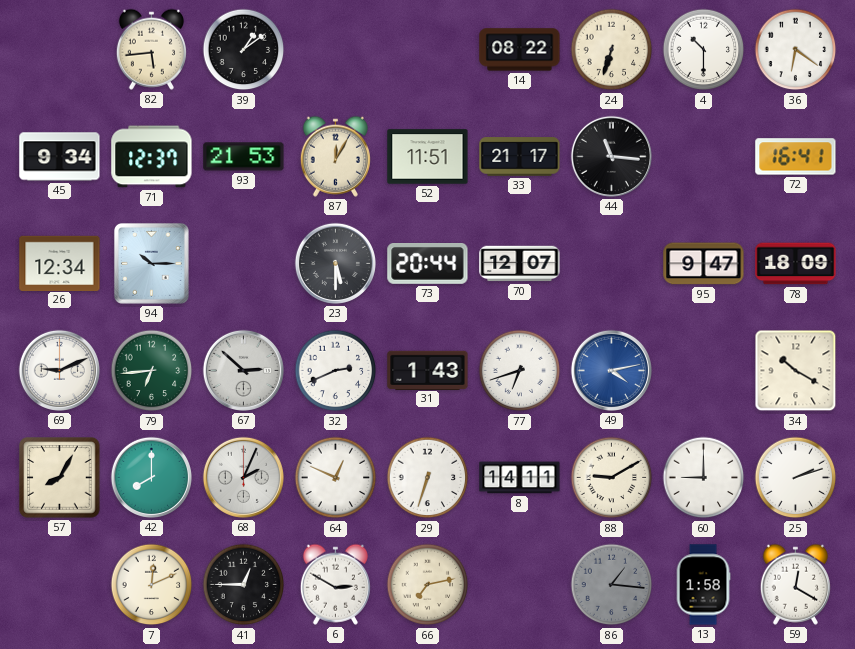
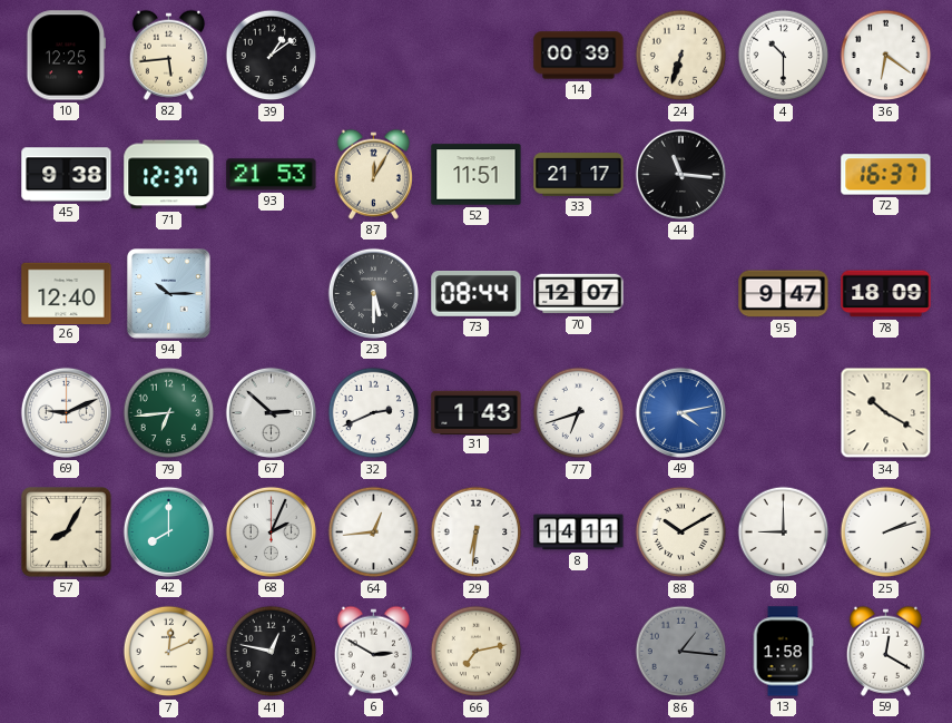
10: none -> 12:25 (66, 56)
14: 08:22 -> 00:39 (579, 56)
45: 9:34 -> 9:38 (67, 175)
72: 16:41 -> 16:37 (886, 175)
26: 12:34 -> 12:40 (67, 293)
73: 20:44 -> 08:44 (477, 294)
64: 12:49 -> 12:44 (374, 533)
29: 6:33 -> 6:31 (477, 533)
88: 9:10 -> 10:10 (681, 533)
41: 12:45 -> 12:47 (272, 652)
